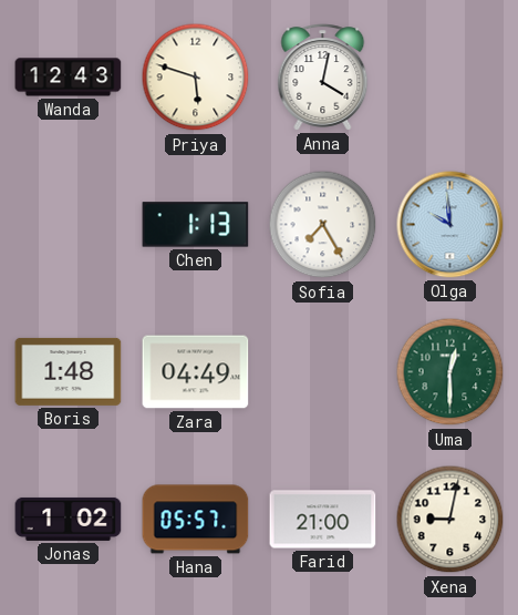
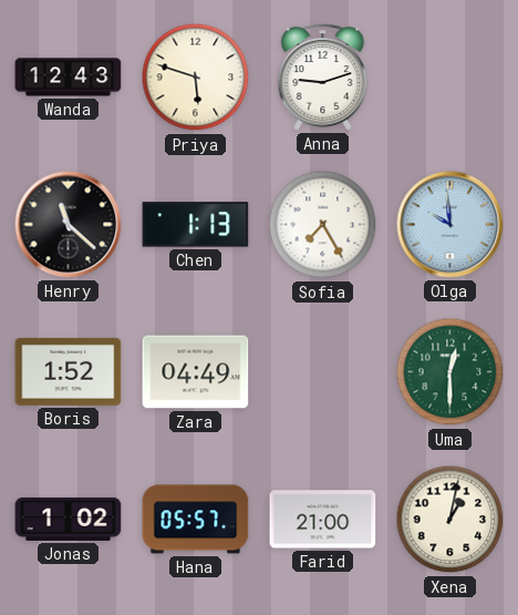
Anna: 4:02 -> 9:12 (323, 78)
Henry: none -> 11:22 (69, 225)
Boris: 1:48 -> 1:52 (69, 371)
Xena: 9:02 -> 1:02 (450, 520)
